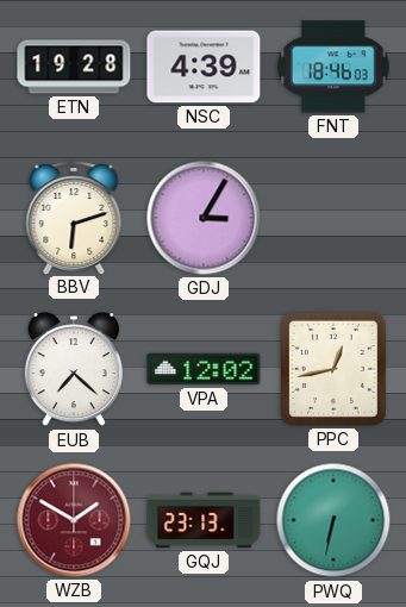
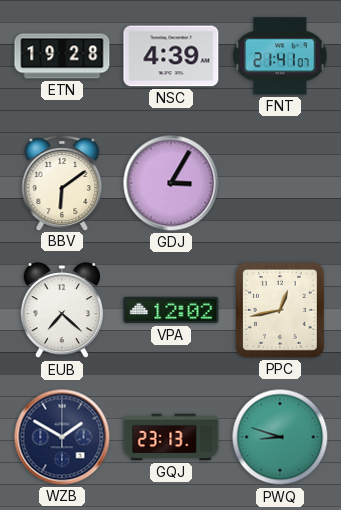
FNT: 18:46 -> 21:41 (280, 56)
BBV: 6:12 -> 6:09 (62, 183)
WZB dial: burgundy -> navy (62, 437)
PWQ: 6:32 -> 8:48 (280, 437)
